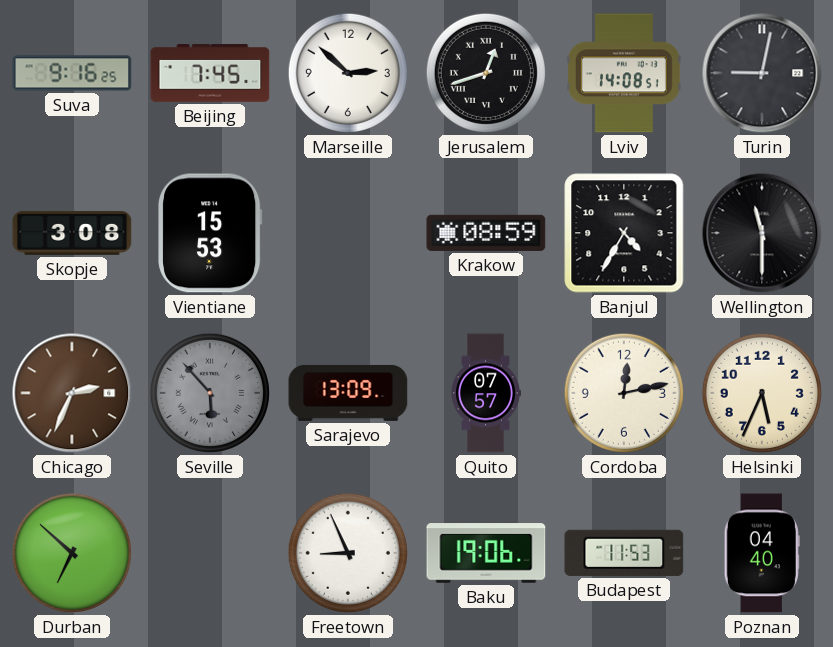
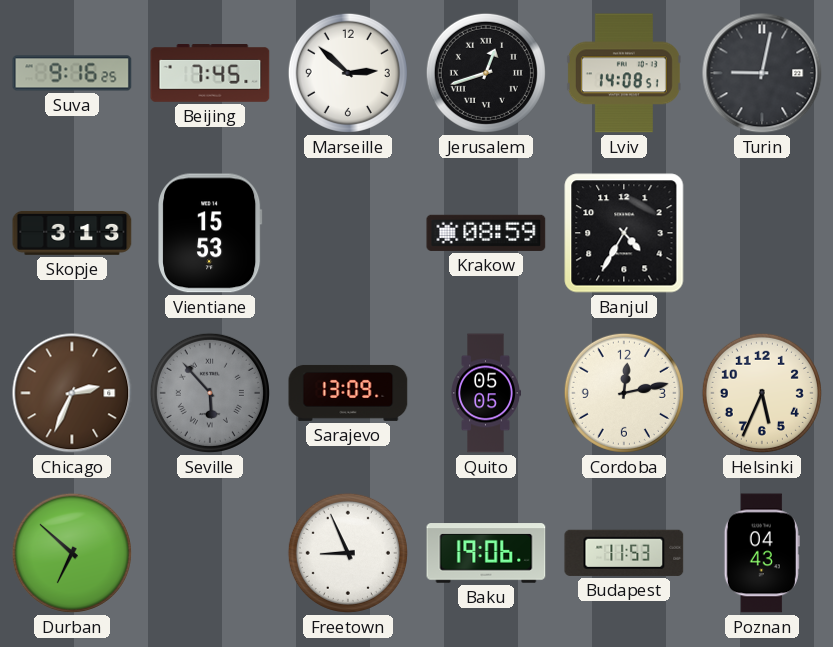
Skopje: 3:08 -> 3:13 (72, 233)
Wellington: 11:30 -> none (762, 233)
Quito: 07:57 -> 05:05 (486, 393)
Poznan: 04:40 -> 04:43 (762, 553)
